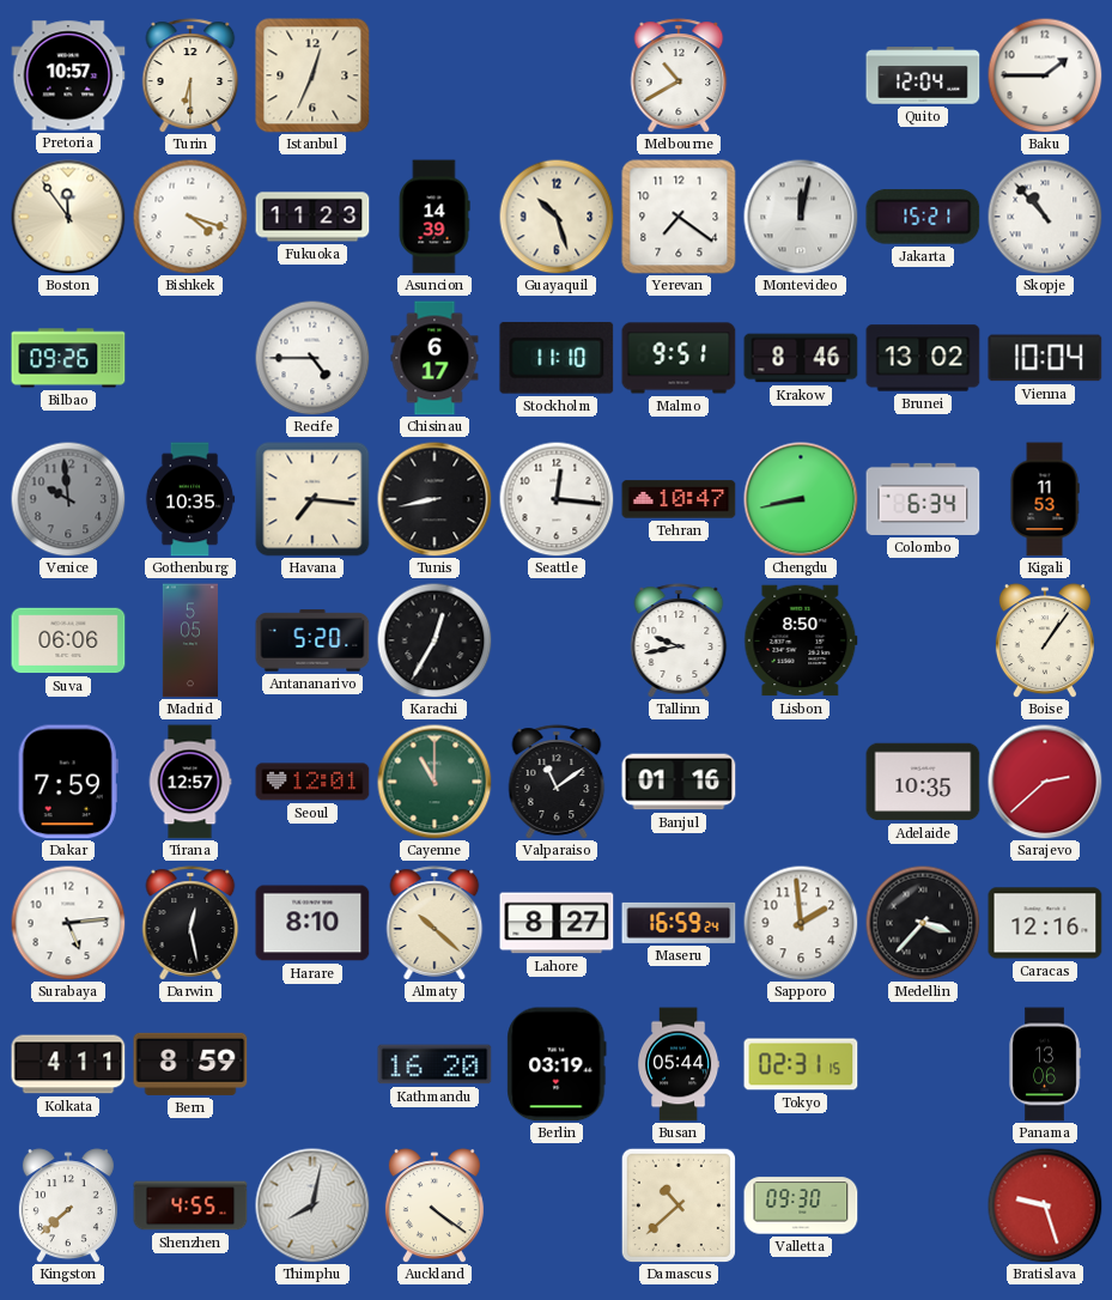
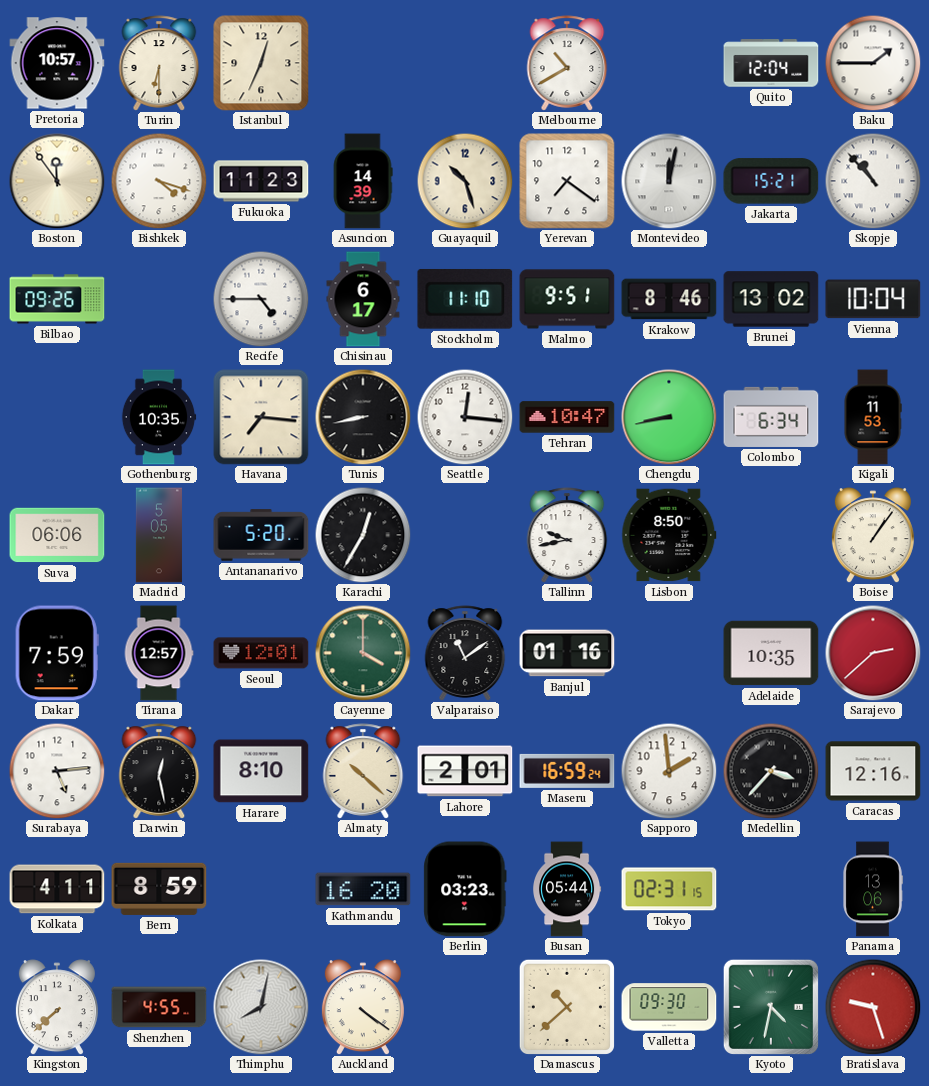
Venice: 9:59 -> none (68, 499)
Cayenne: 11:00 -> 4:00 (363, 653)
Lahore: 8:27 -> 2:01 (465, 771)
Berlin: 03:19 -> 03:23 (465, 889)
Kyoto: none -> 4:32 (771, 1007)
